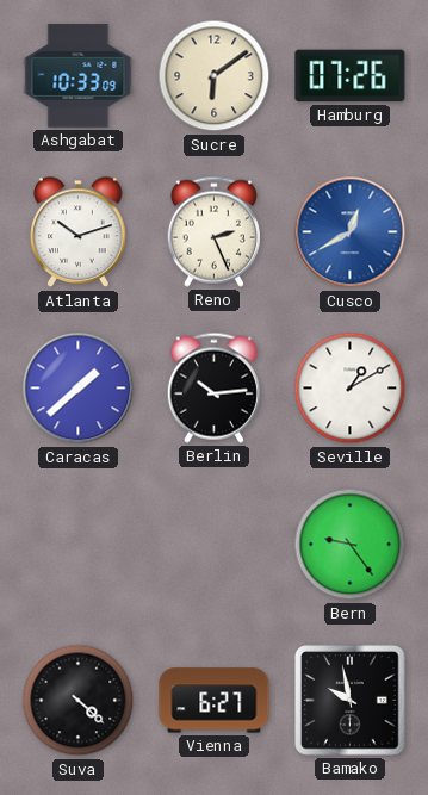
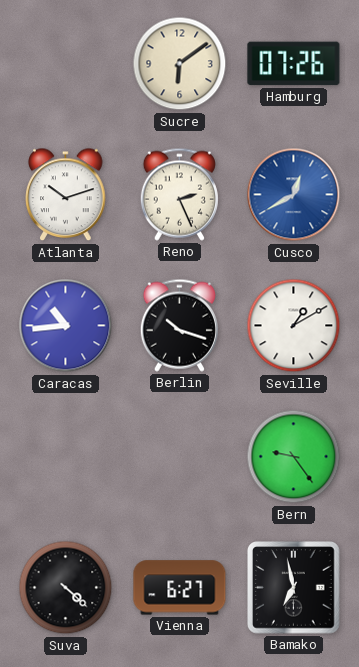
Ashgabat: 10:33 -> none (79, 76)
Caracas: 1:38 -> 10:44 (66, 326)
Berlin: 10:14 -> 10:18 (179, 325)
Bamako: 9:58 -> 6:58 (294, 588)
